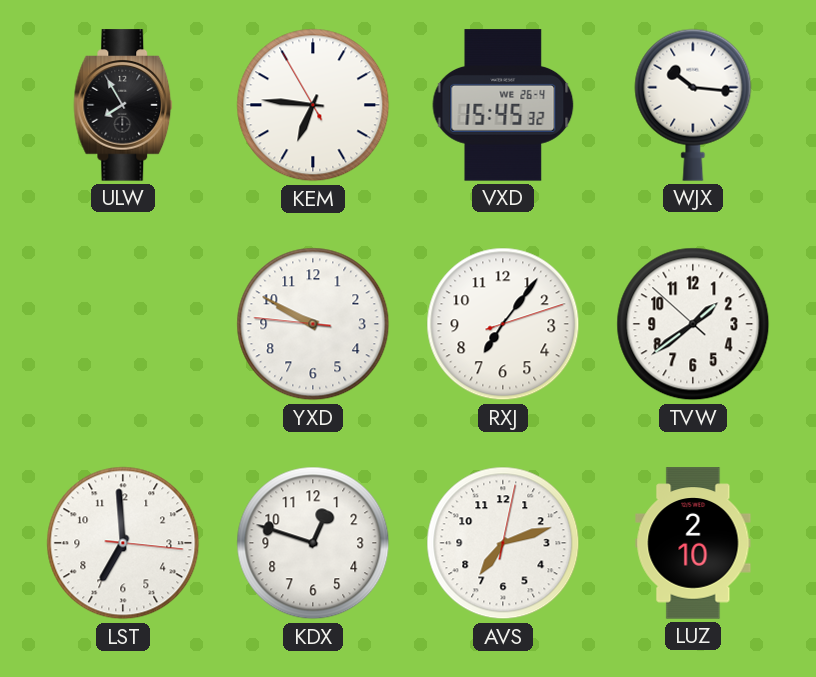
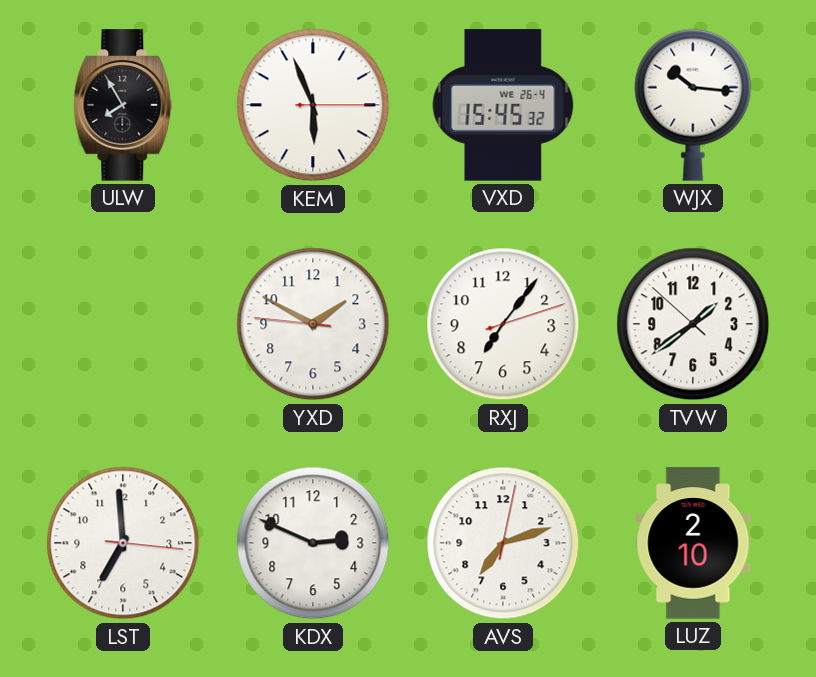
KEM: 6:45 -> 5:56 (313, 105)
YXD: 9:49 -> 1:49 (313, 324)
KDX: 12:48 -> 2:49 (313, 543)
